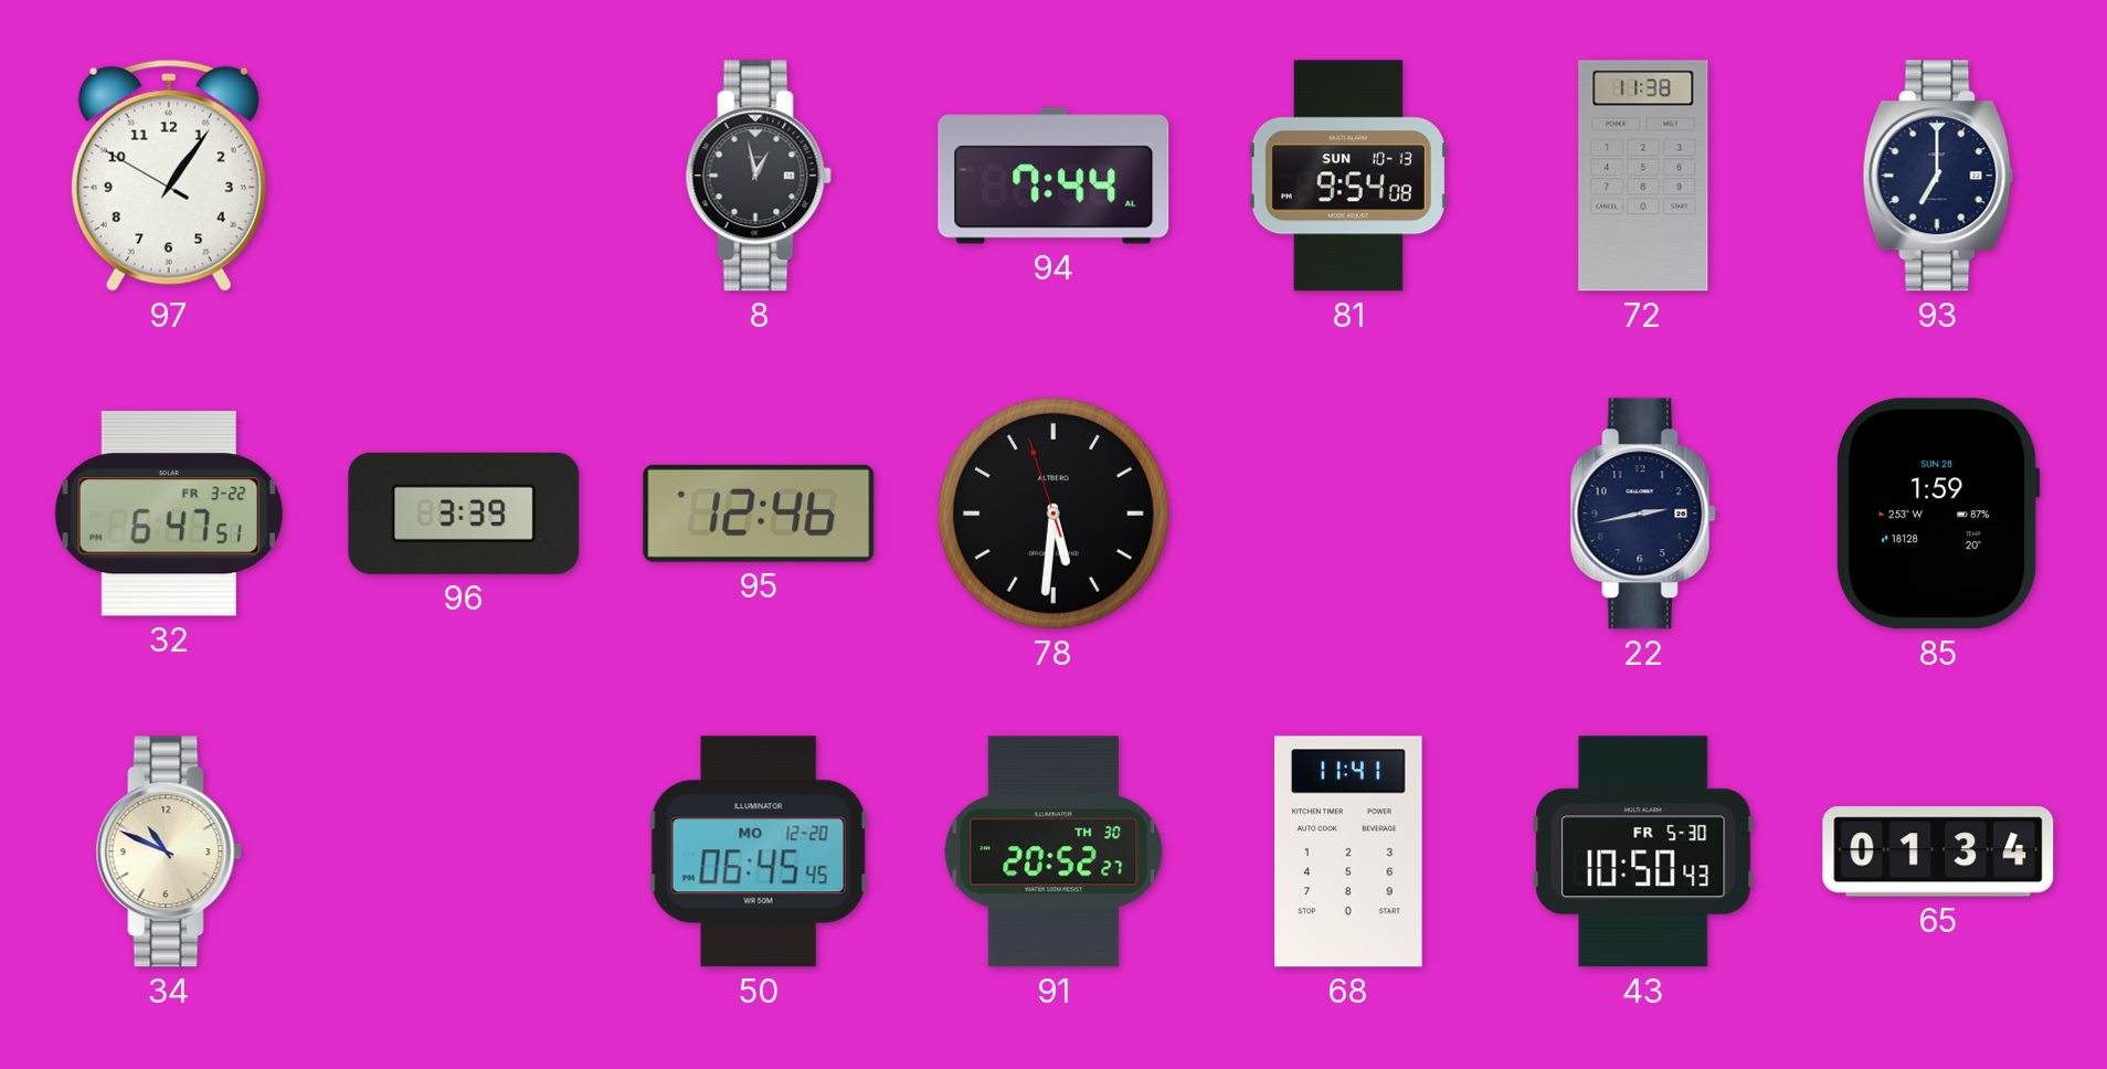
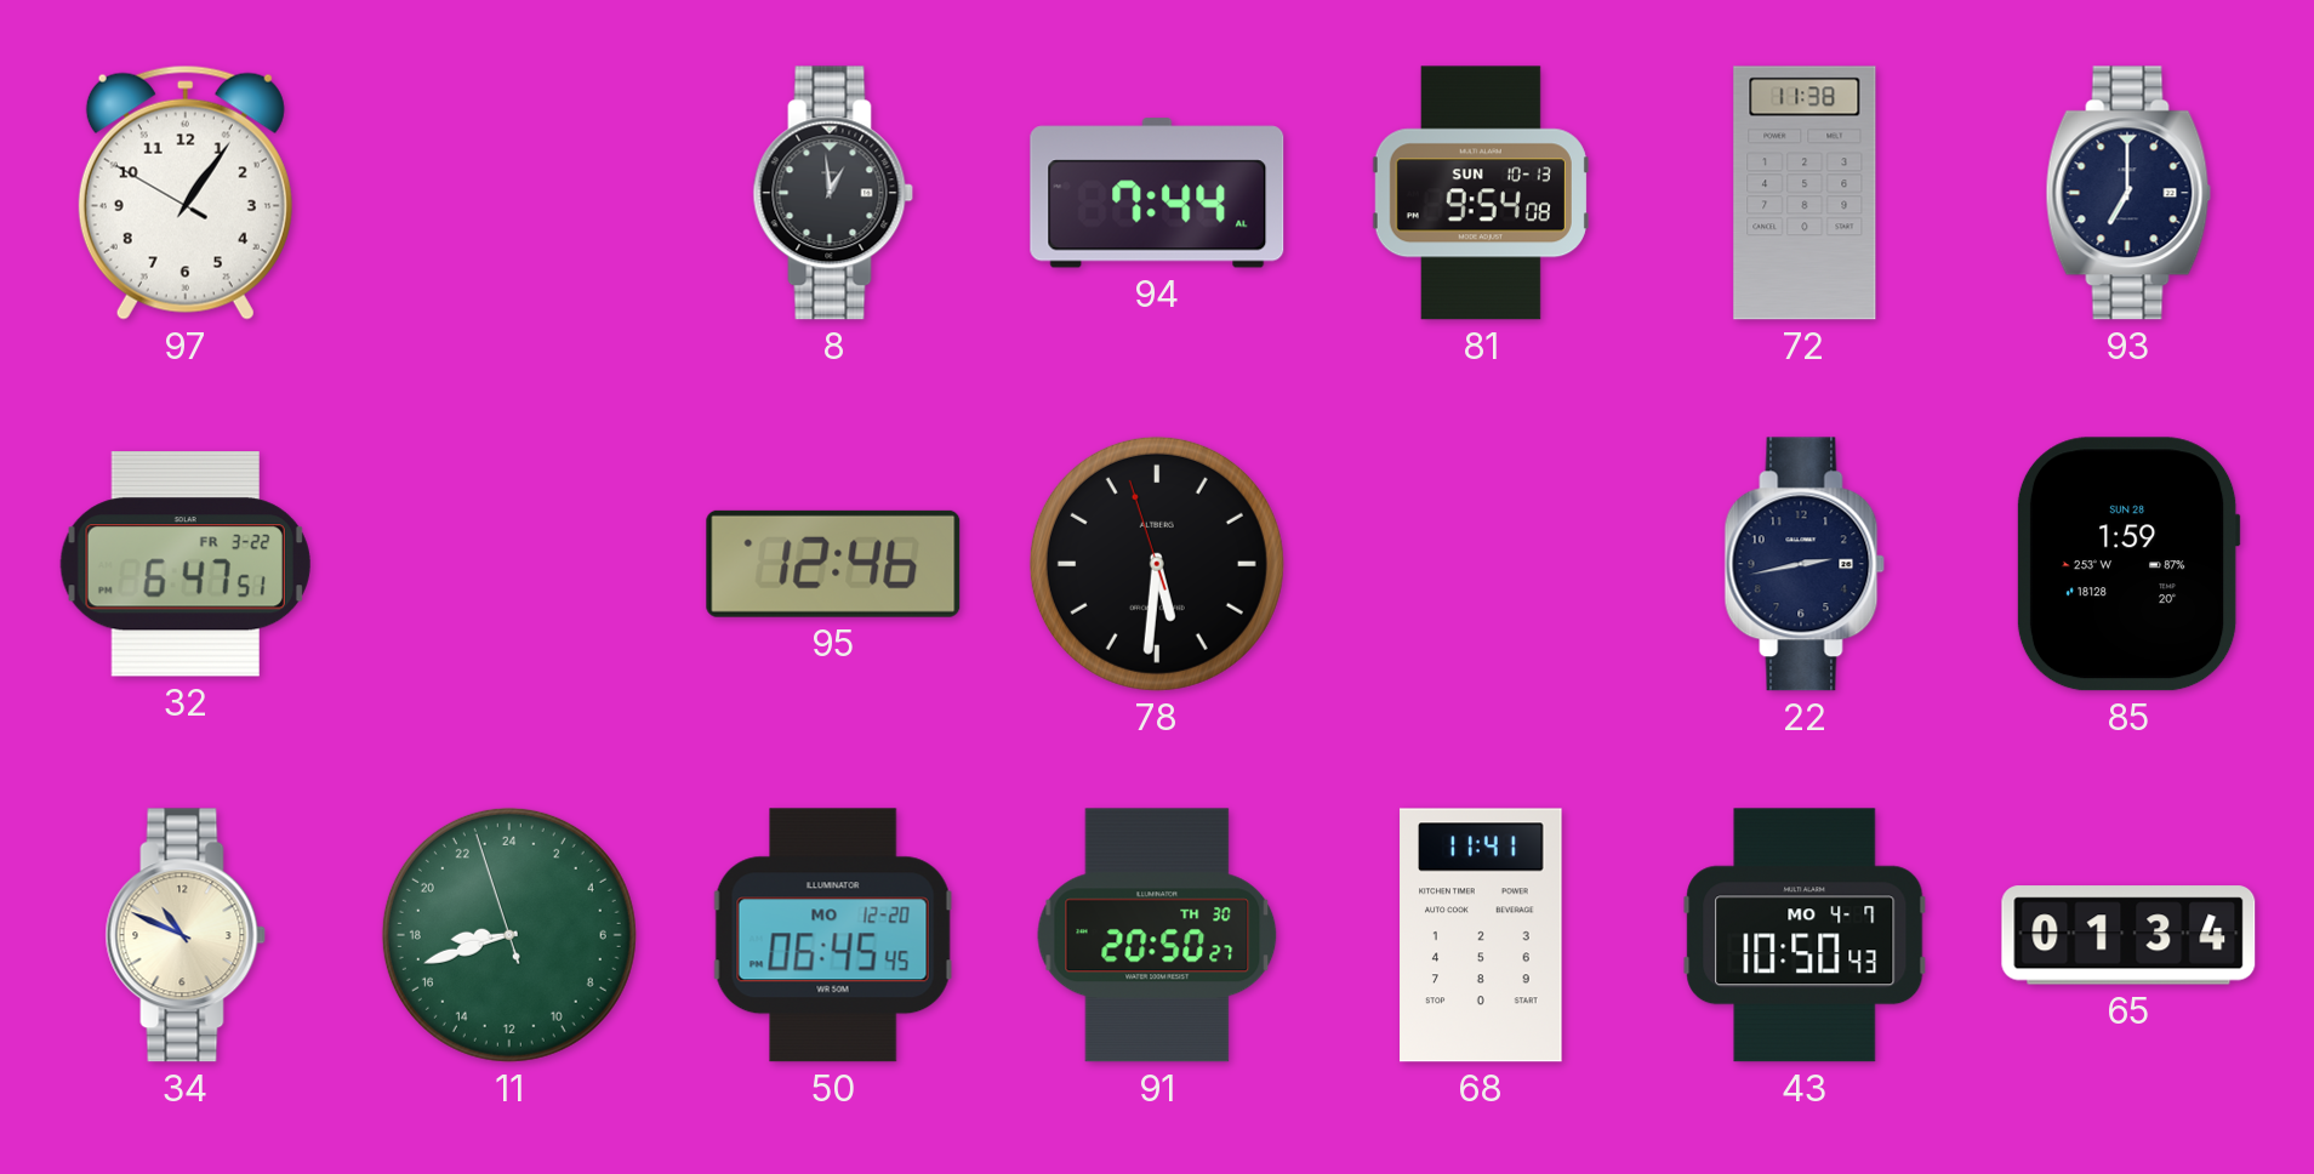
8: 12:58 -> 12:59 (833, 193)
96: 3:39 -> none (464, 514)
11: none -> 17:41 (509, 935)
91: 20:52 -> 20:50 (1157, 935)
43 date: FR 5-30 -> MO 4-7 (1805, 935)
